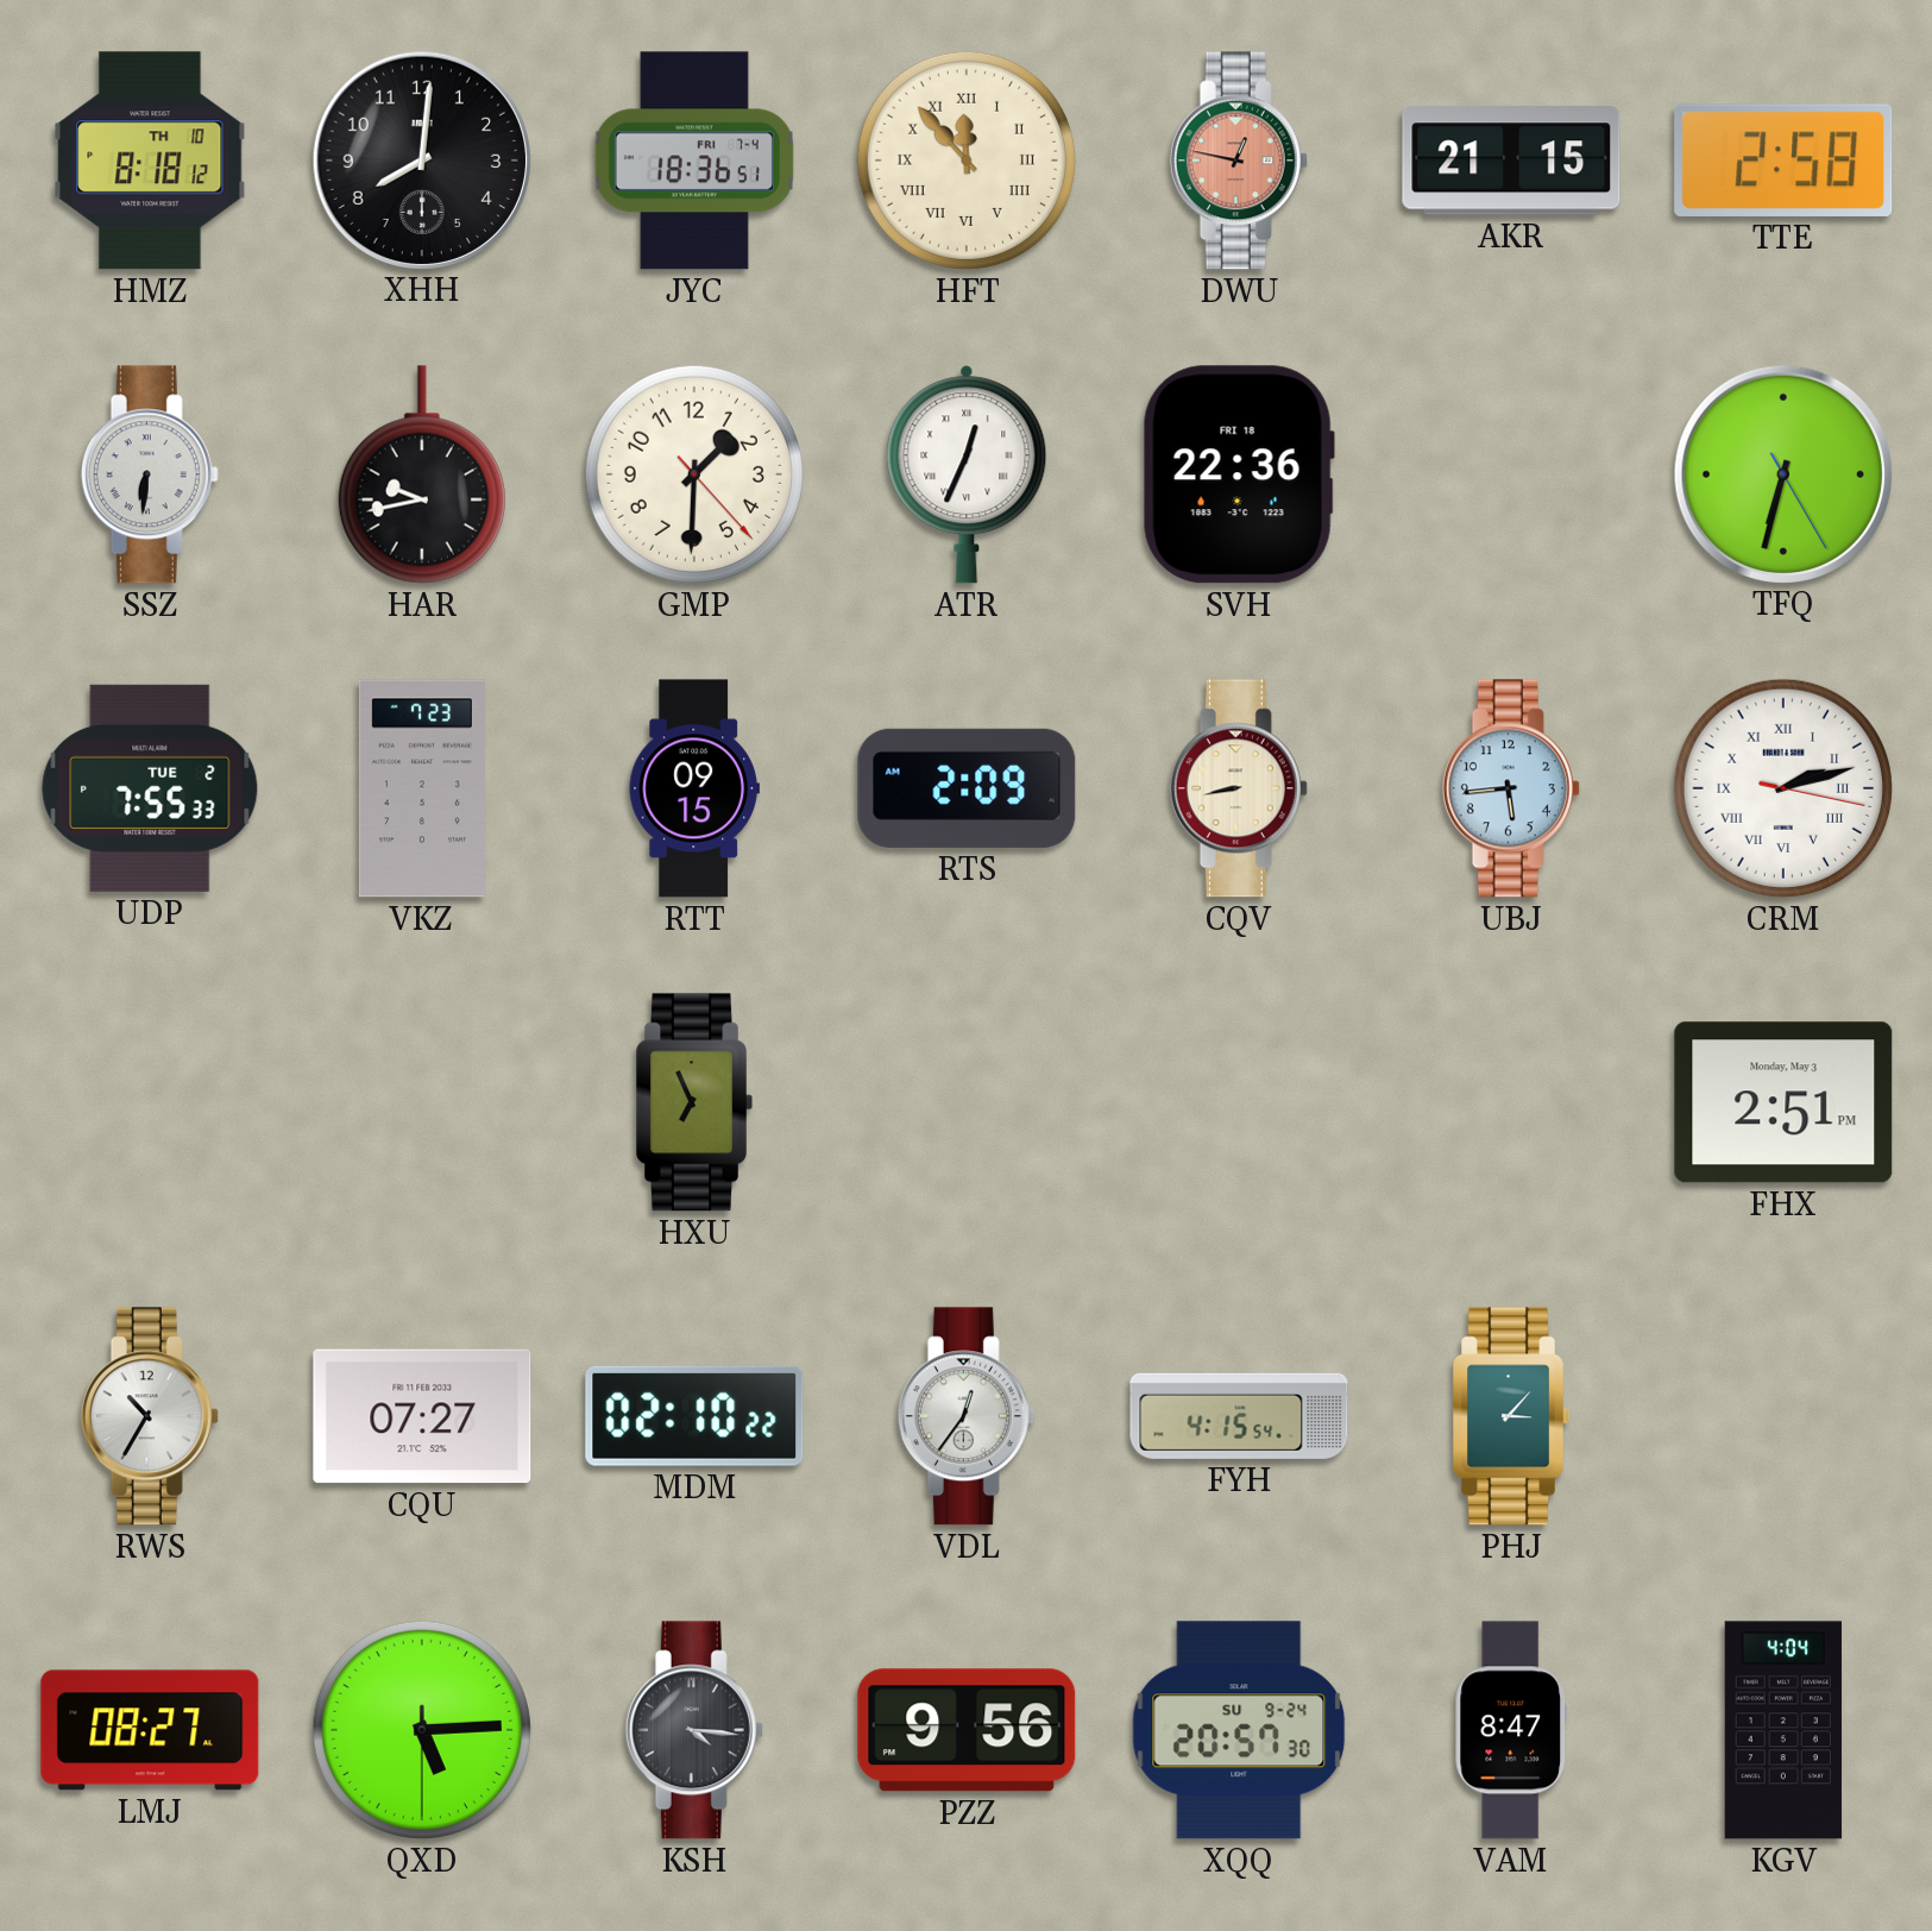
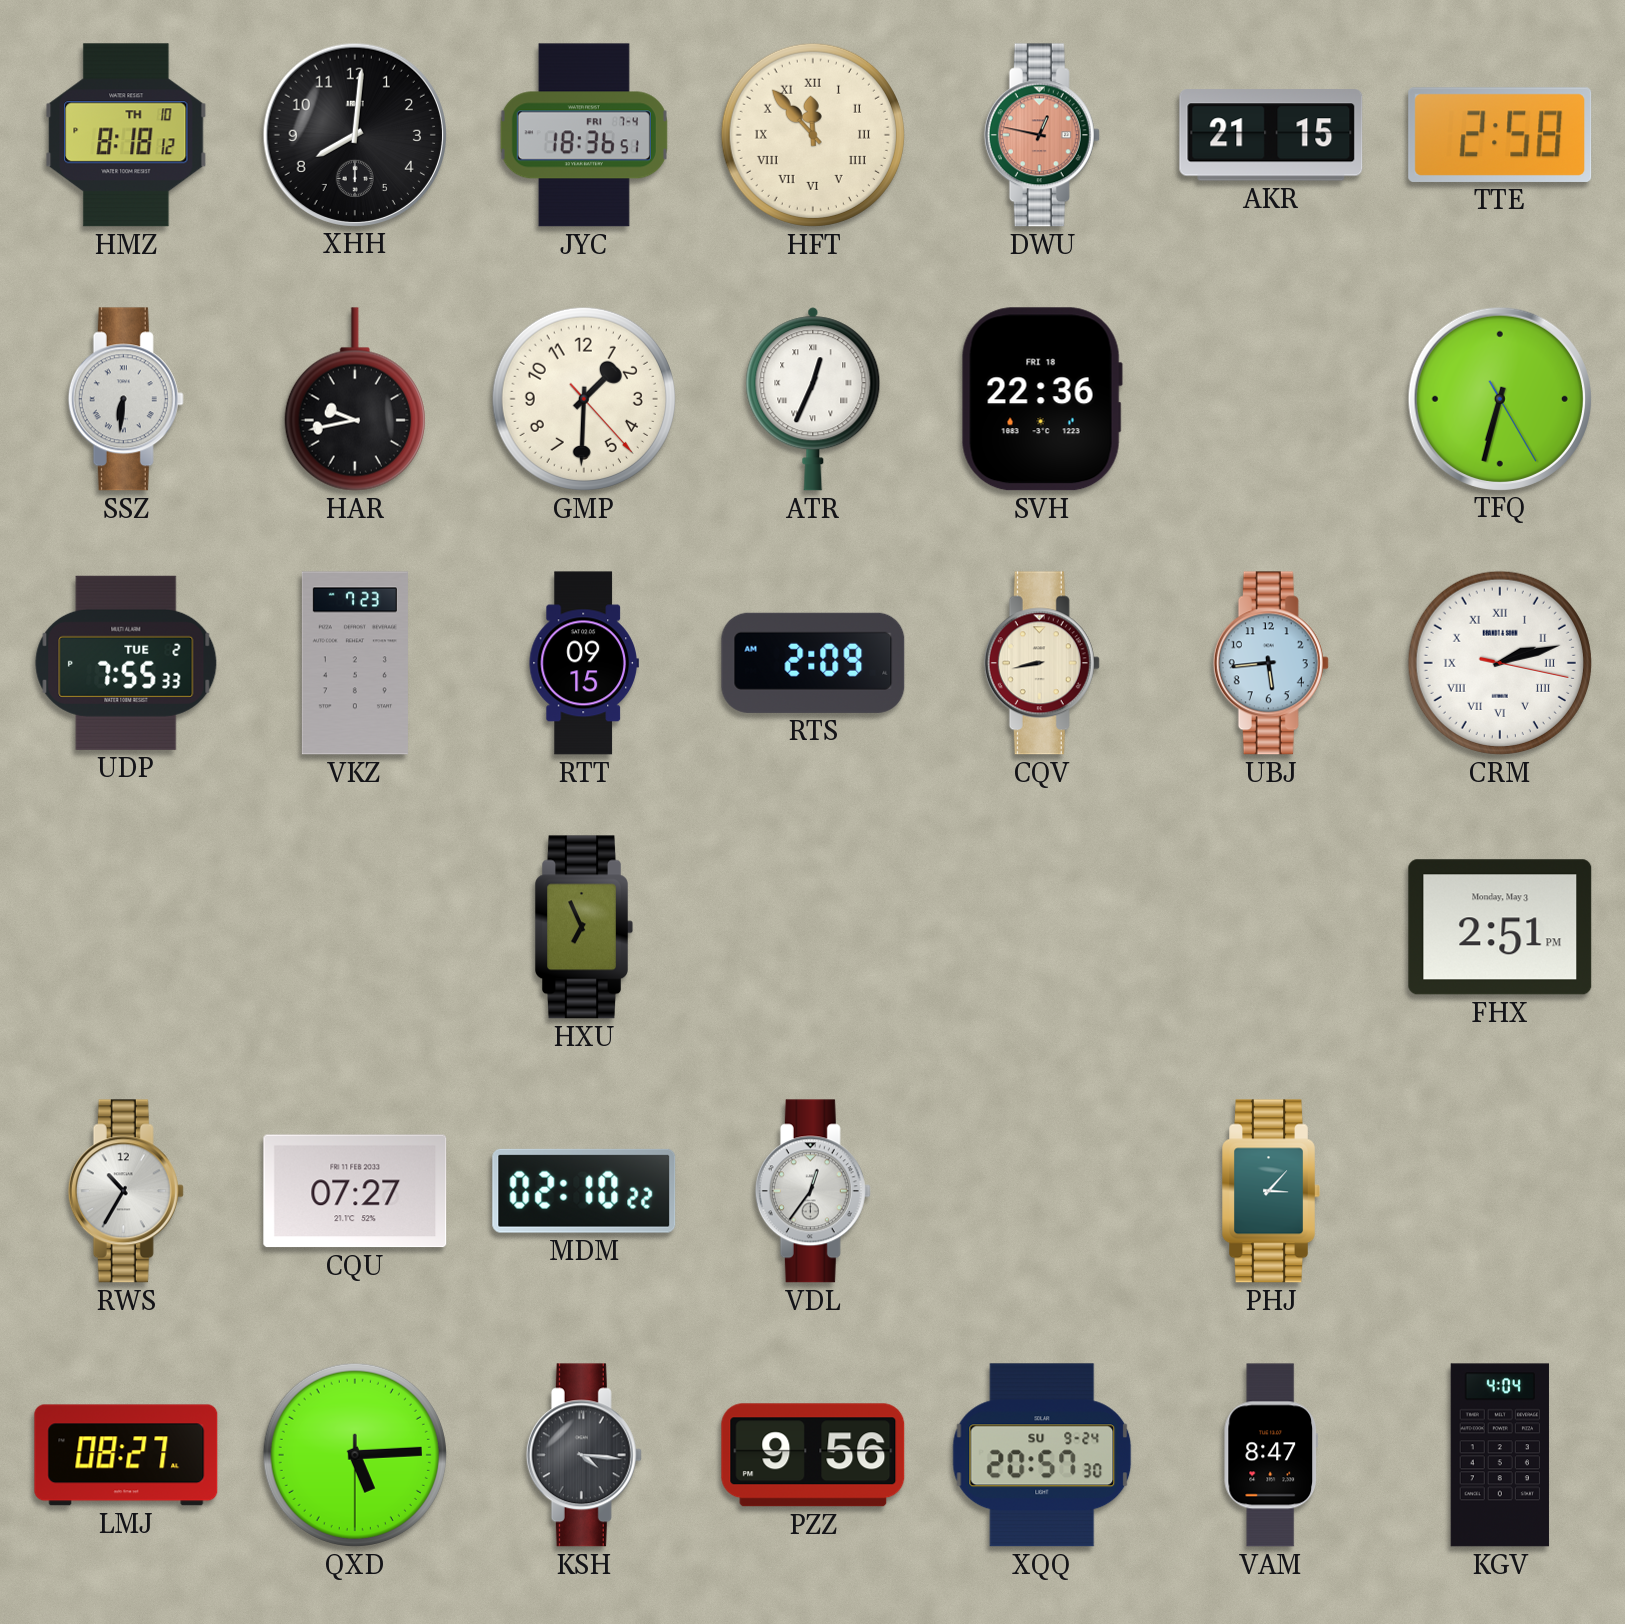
FYH: 4:15 -> none (1239, 1416)
